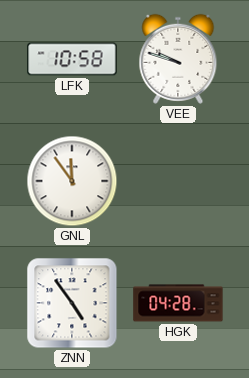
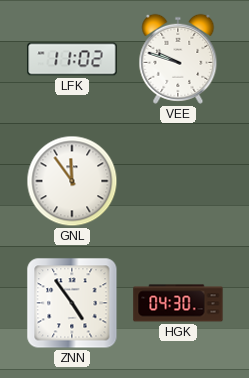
LFK: 10:58 -> 11:02 (72, 59)
HGK: 04:28 -> 04:30 (178, 303)
